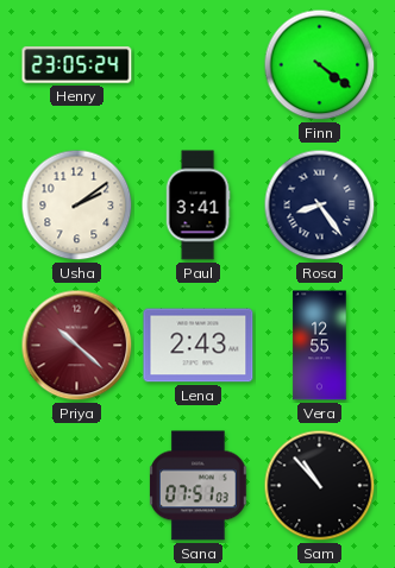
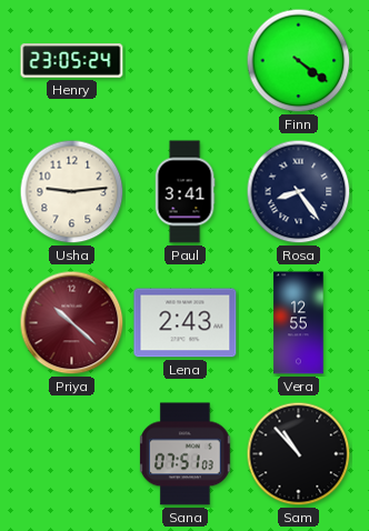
Usha: 2:09 -> 9:14 (72, 192)
